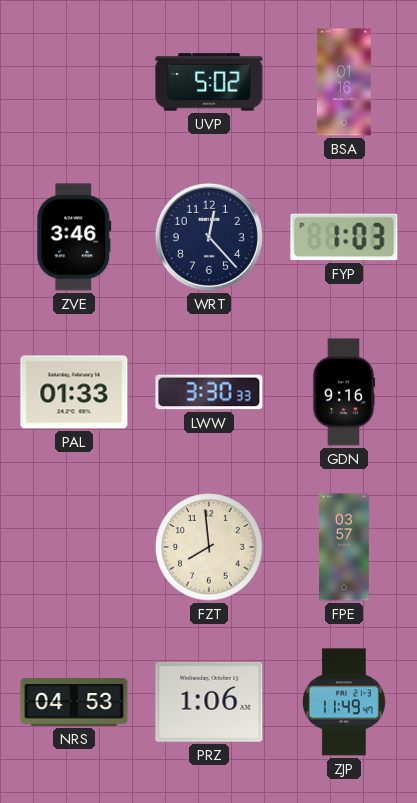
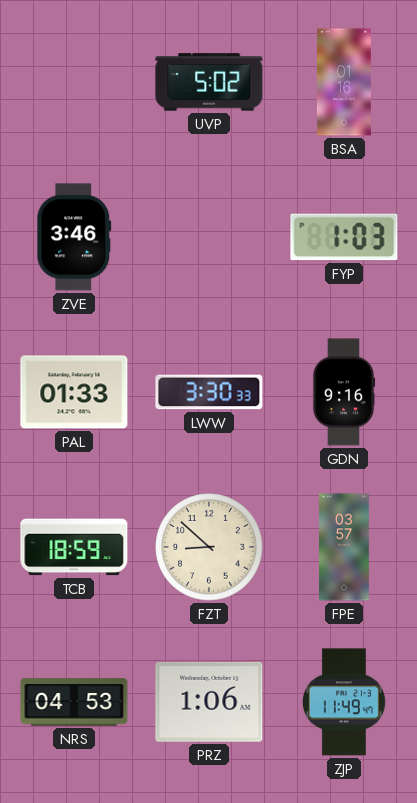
WRT: 12:23 -> none (209, 237)
TCB: none -> 18:59 (74, 547)
FZT: 7:59 -> 8:52 (209, 547)
